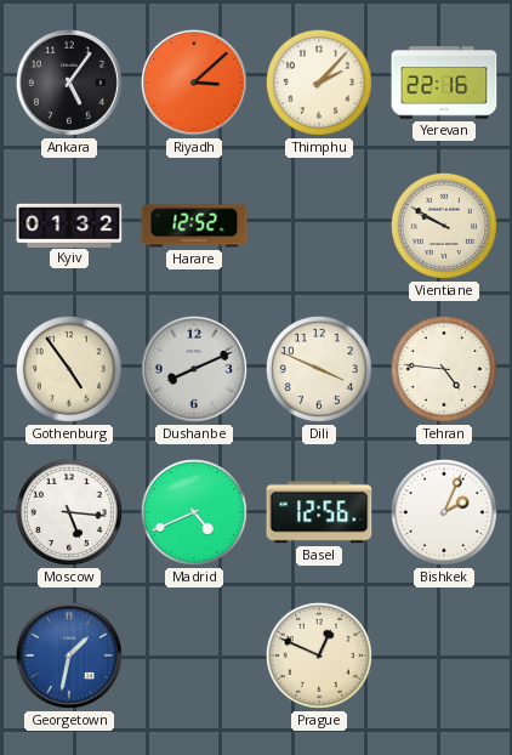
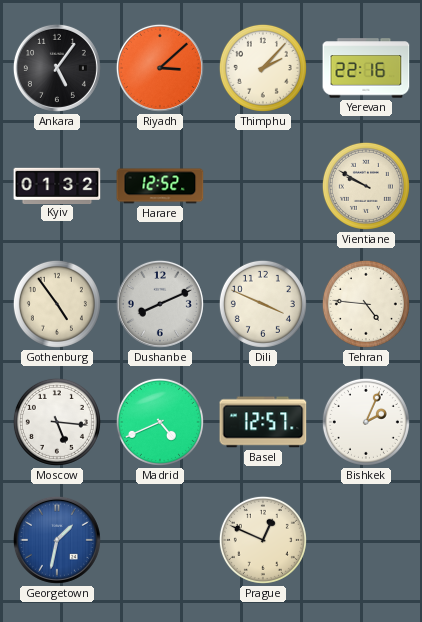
Basel: 12:56 -> 12:57 (263, 422)
